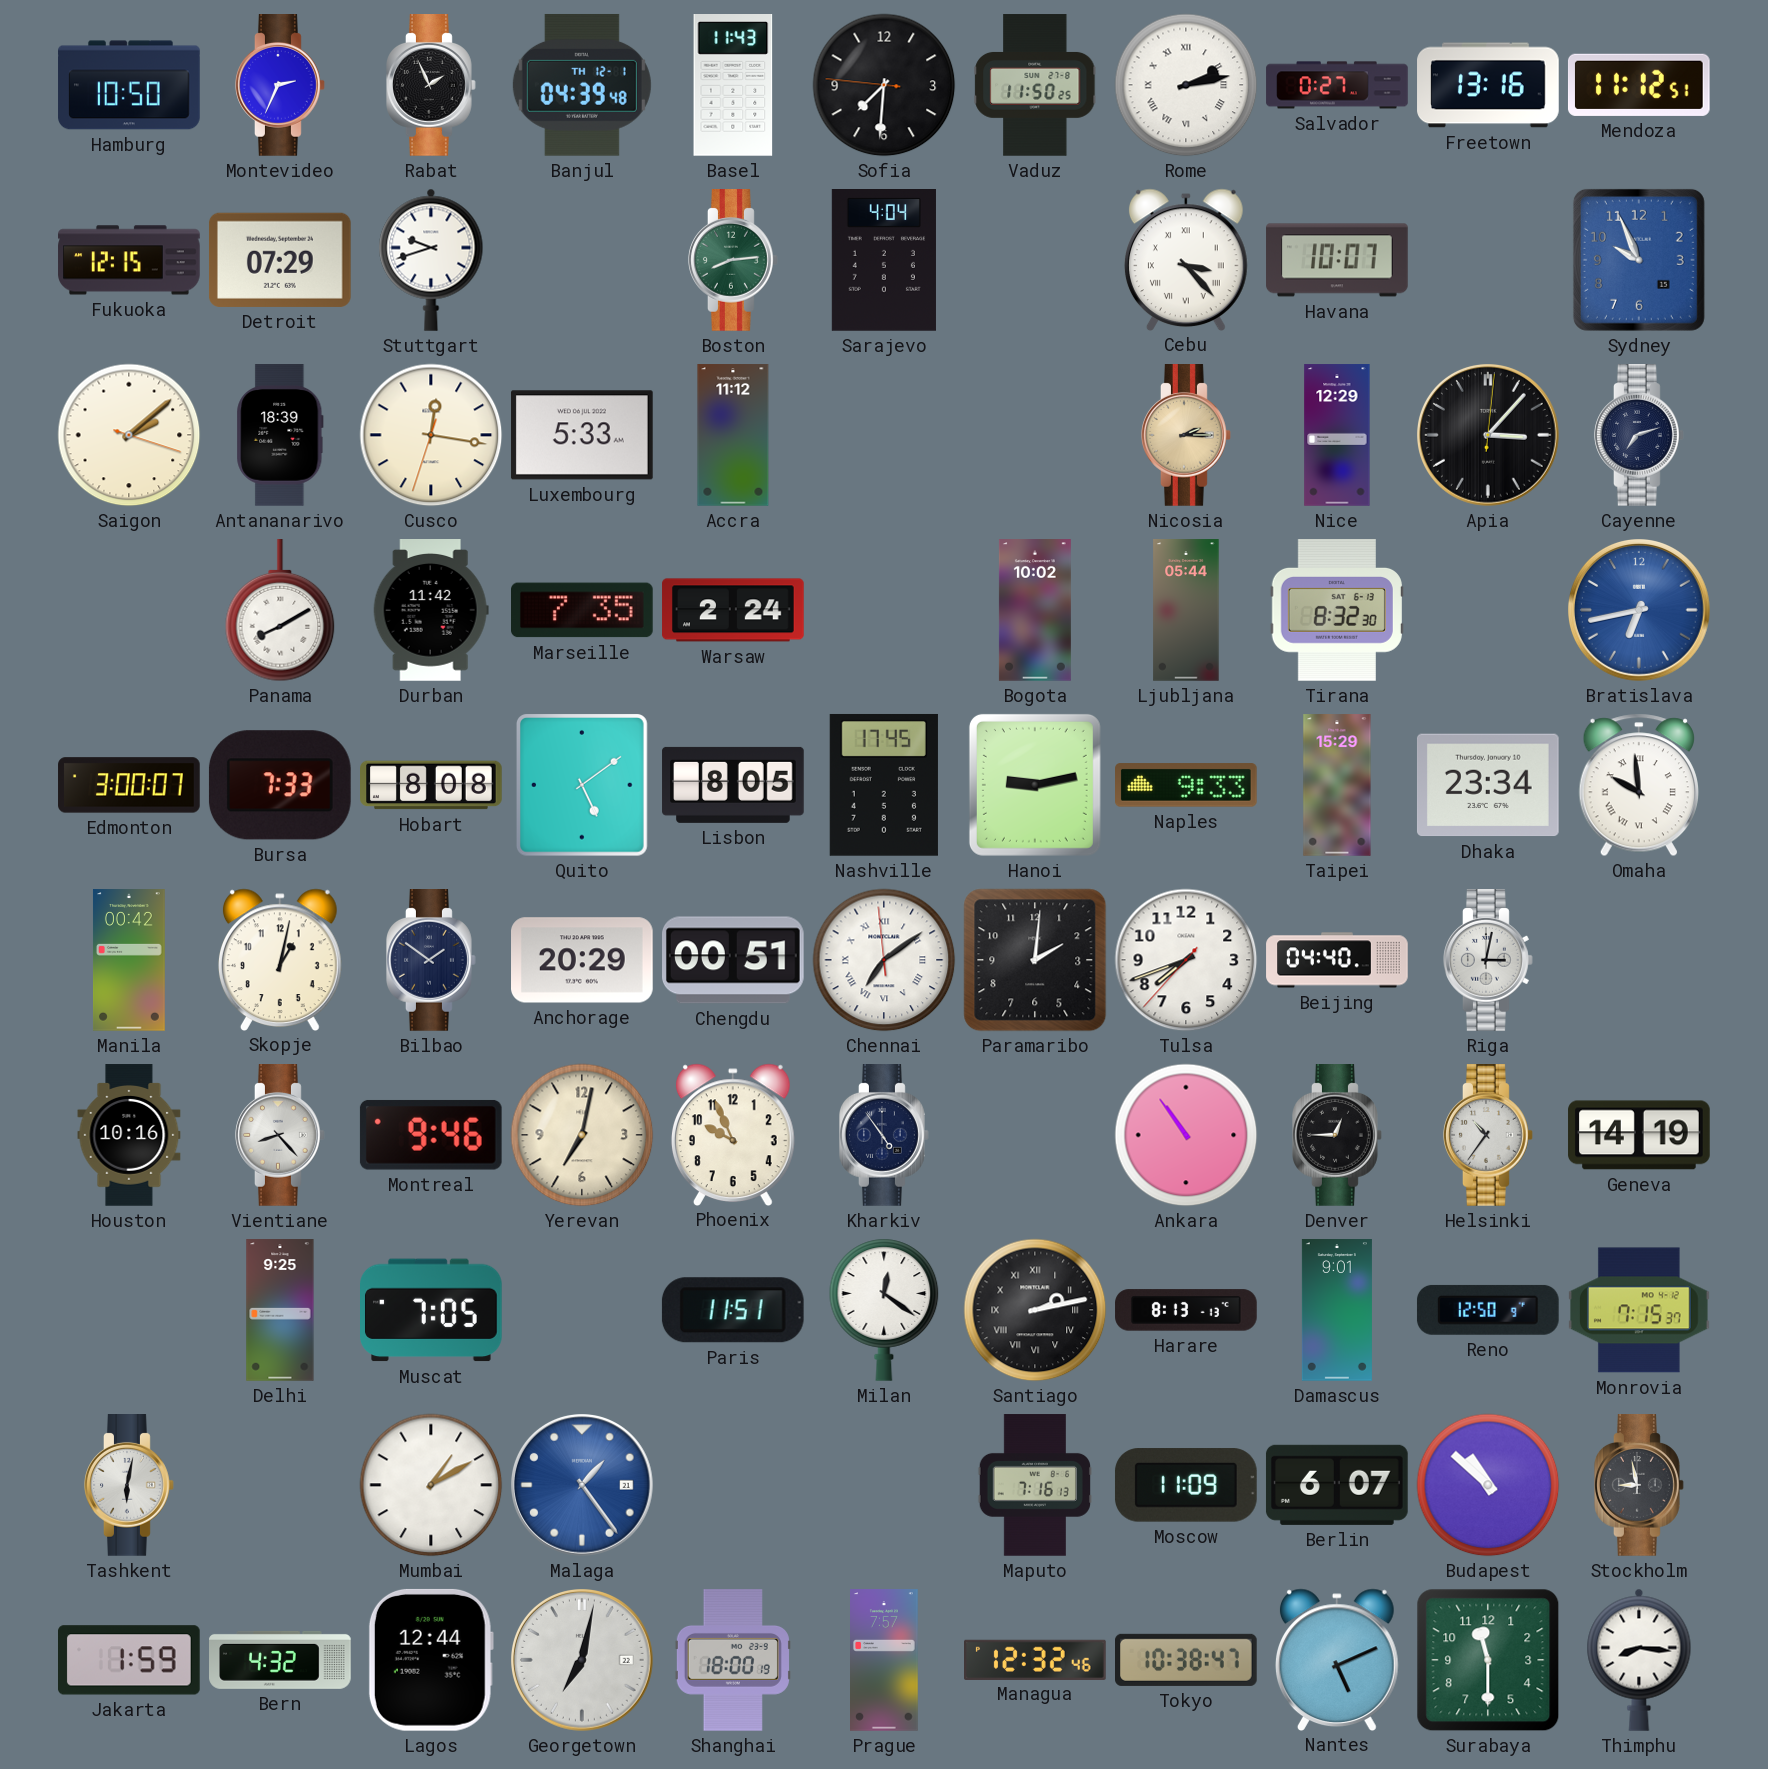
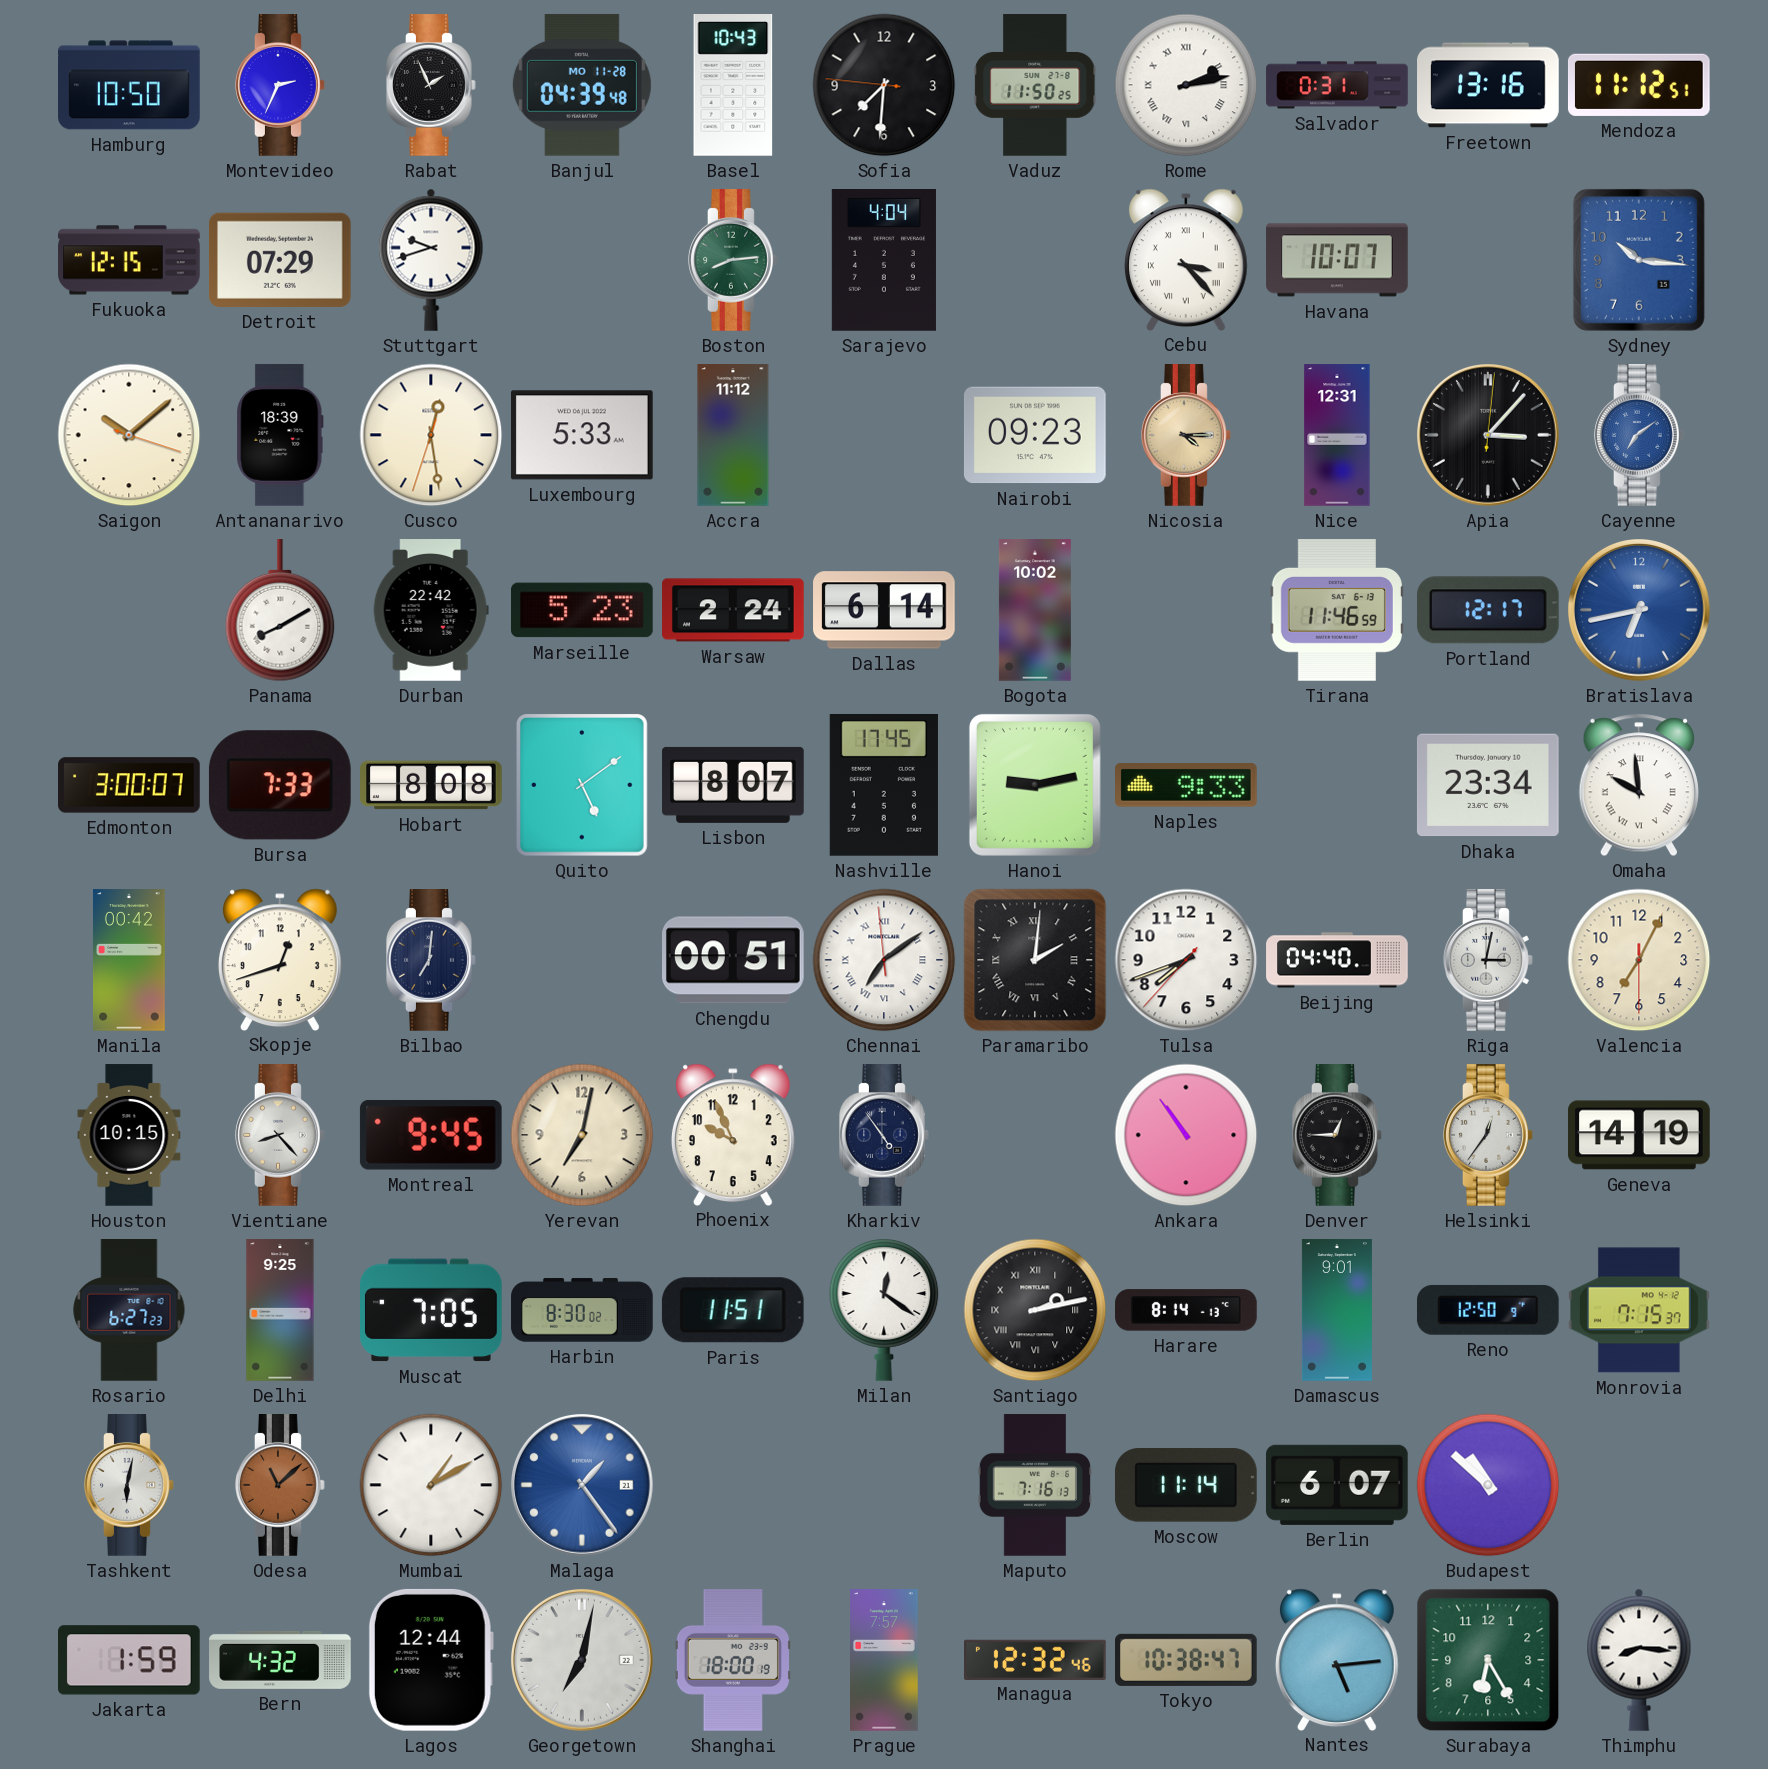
Banjul date: TH 12-1 -> MO 11-28 (582, 85)
Basel: 11:43 -> 10:43 (733, 86)
Salvador: 0:27 -> 0:31 (1337, 85)
Sydney: 9:56 -> 10:16 (1639, 260)
Saigon: 2:08 -> 10:08 (129, 435)
Cusco: 12:16 -> 12:28 (431, 435)
Nairobi: none -> 09:23 (1035, 435)
Nicosia: 2:15 -> 4:15 (1186, 436)
Nice: 12:29 -> 12:31 (1337, 435)
Cayenne: 7:12 -> 7:09 (1639, 436)
Cayenne dial: navy -> blue (1639, 436)
Durban: 11:42 -> 22:42 (431, 611)
Marseille: 7:35 -> 5:23 (583, 610)
Dallas: none -> 6:14 (884, 610)
Ljubljana: 05:44 -> none (1186, 610)
Tirana: 8:32 -> 11:46 (1337, 611)
Portland: none -> 12:17 (1488, 610)
Lisbon: 8:05 -> 8:07 (733, 785)
Taipei: 15:29 -> none (1337, 785)
Skopje: 1:02 -> 12:42 (280, 959)
Bilbao: 1:51 -> 7:01 (431, 961)
Anchorage: 20:29 -> none (583, 960)
Paramaribo numerals: Arabic -> Roman (1035, 960)
Valencia: none -> 7:04 (1639, 960)
Houston: 10:16 -> 10:15 (129, 1135)
Montreal: 9:46 -> 9:45 (431, 1135)
Helsinki: 10:36 -> 12:36 (1488, 1136)
Rosario: none -> 6:27 (129, 1311)
Harbin: none -> 8:30 (582, 1310)
Harare: 8:13 -> 8:14 (1186, 1310)
Odesa: none -> 11:08 (280, 1486)
Moscow: 11:09 -> 11:14 (1186, 1485)
Stockholm: 8:58 -> none (1639, 1486)
Nantes: 5:11 -> 5:14 (1337, 1659)
Surabaya: 11:30 -> 6:25 (1488, 1660)
